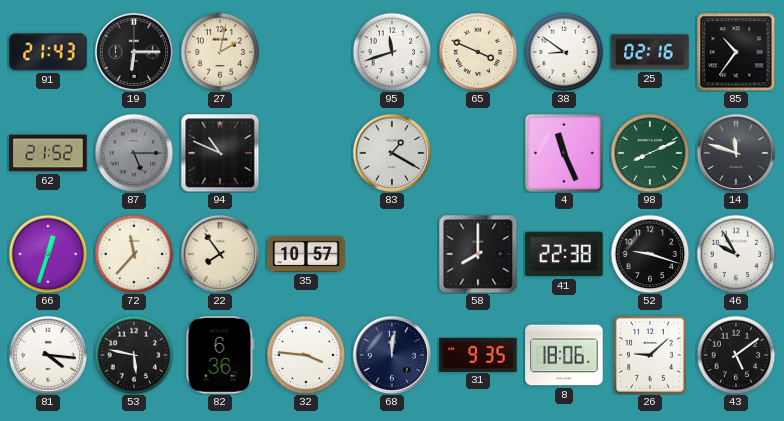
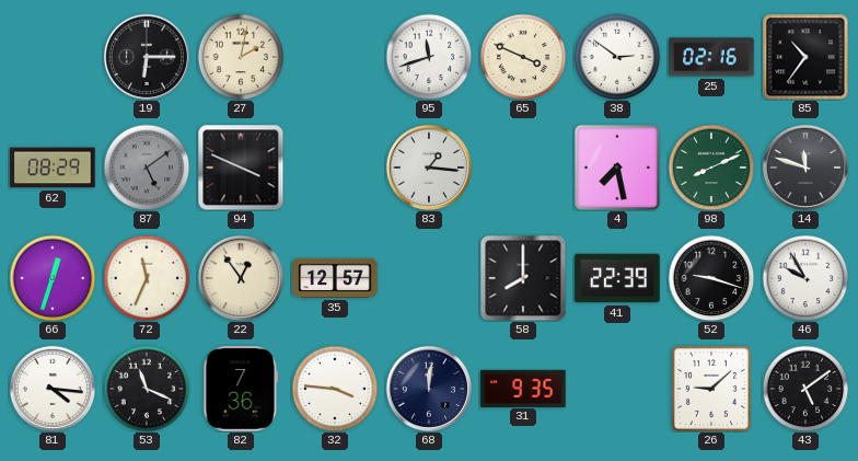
91: 21:43 -> none (48, 52)
38: 8:51 -> 2:51 (617, 57)
62: 21:52 -> 08:29 (53, 168)
87: 5:15 -> 5:09 (147, 168)
94: 10:49 -> 3:49 (241, 168)
83: 1:20 -> 1:16 (428, 166)
4: 11:26 -> 7:28 (616, 166)
72: 11:37 -> 11:34 (147, 278)
22: 7:54 -> 12:54 (240, 277)
35: 10:57 -> 12:57 (335, 278)
41: 22:38 -> 22:39 (617, 278)
53: 5:47 -> 11:19 (147, 389)
82: 6:36 -> 7:36 (241, 389)
8: 18:06 -> none (564, 355)
